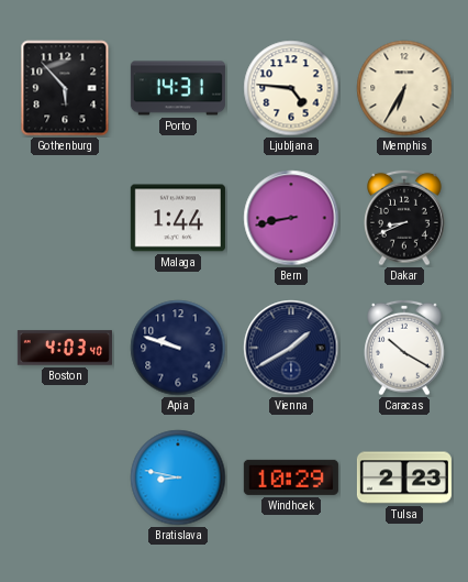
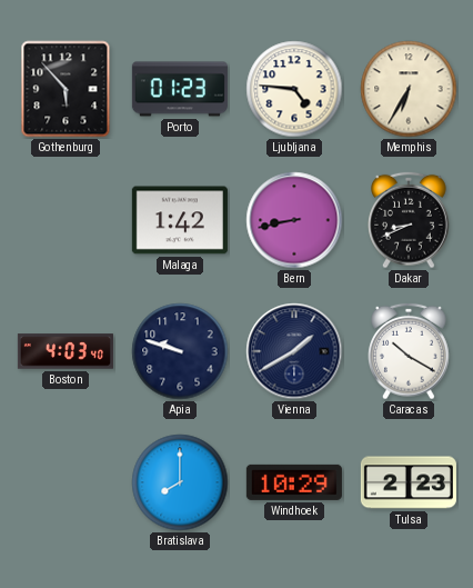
Porto: 14:31 -> 01:23 (180, 89)
Malaga: 1:44 -> 1:42 (180, 220)
Bratislava: 8:47 -> 8:00 (180, 482)
